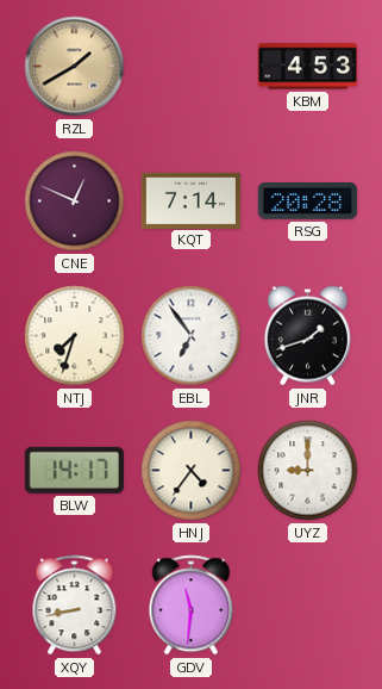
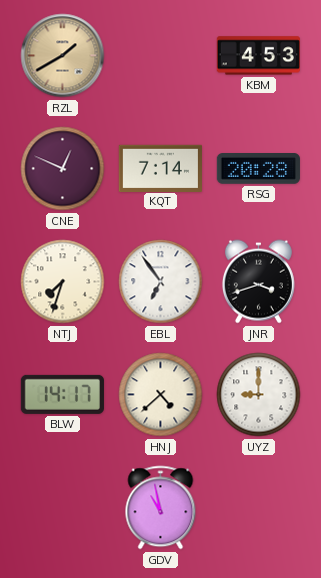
JNR: 1:42 -> 3:42 (258, 282)
HNJ: 4:36 -> 4:38 (161, 395)
XQY: 8:43 -> none (75, 606)
GDV: 11:31 -> 10:58 (161, 508)
